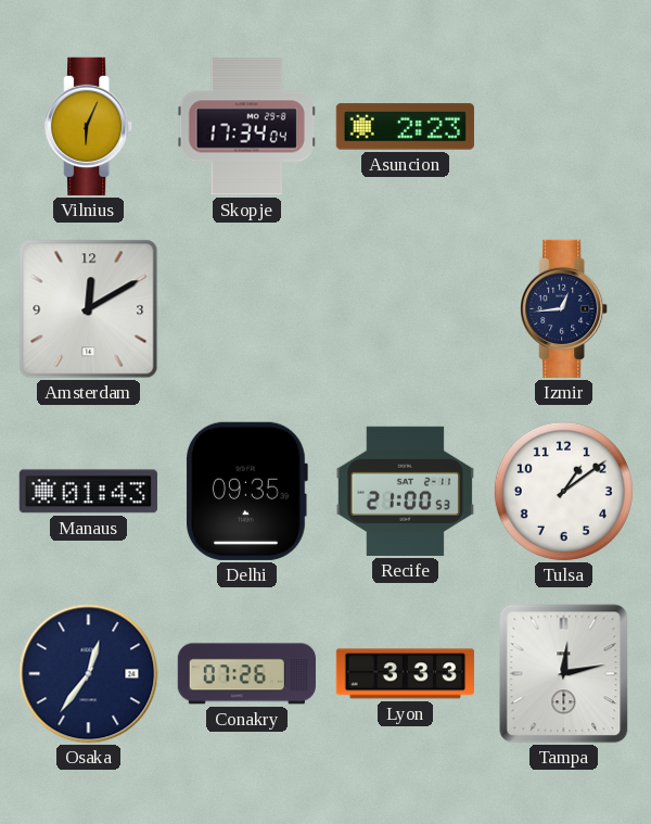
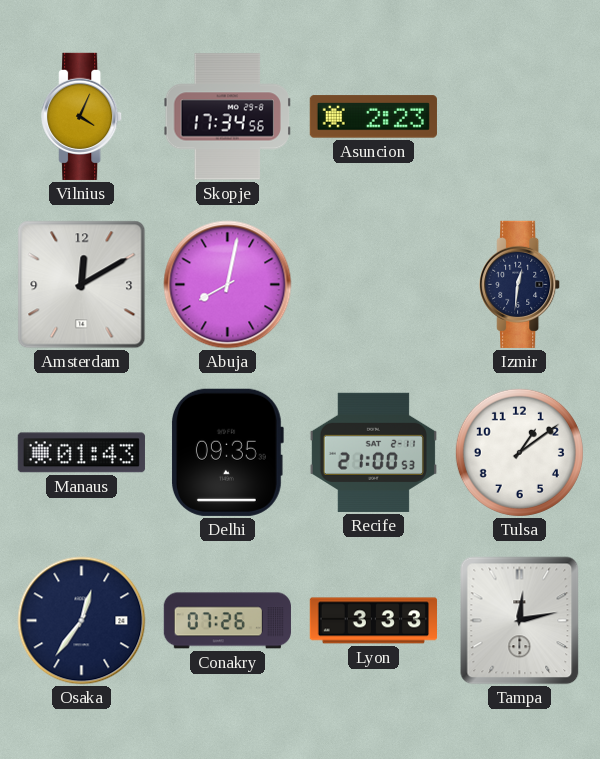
Vilnius: 6:04 -> 4:04 (82, 116)
Skopje: 17:34:04 -> 17:34:56 (227, 117)
Abuja: none -> 8:02 (228, 285)
Izmir: 12:44 -> 12:31 (520, 284)
